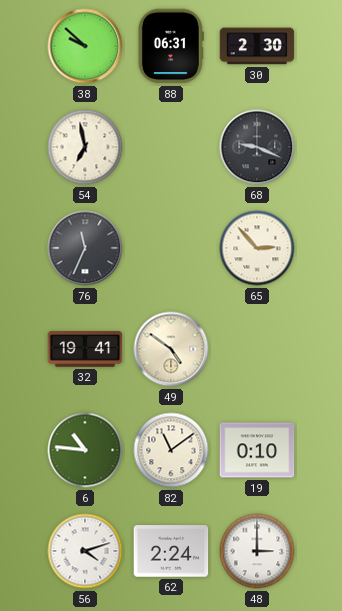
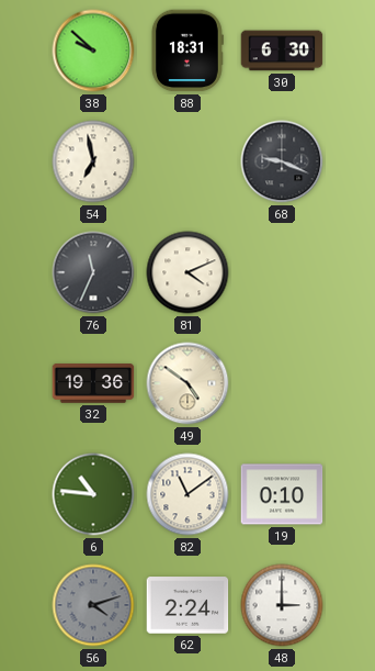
88: 06:31 -> 18:31 (187, 51)
30: 2:30 -> 6:30 (282, 51)
81: none -> 4:11 (187, 272)
65: 2:53 -> none (257, 248)
32: 19:41 -> 19:36 (93, 383)
56 dial: white -> grey (93, 605)
